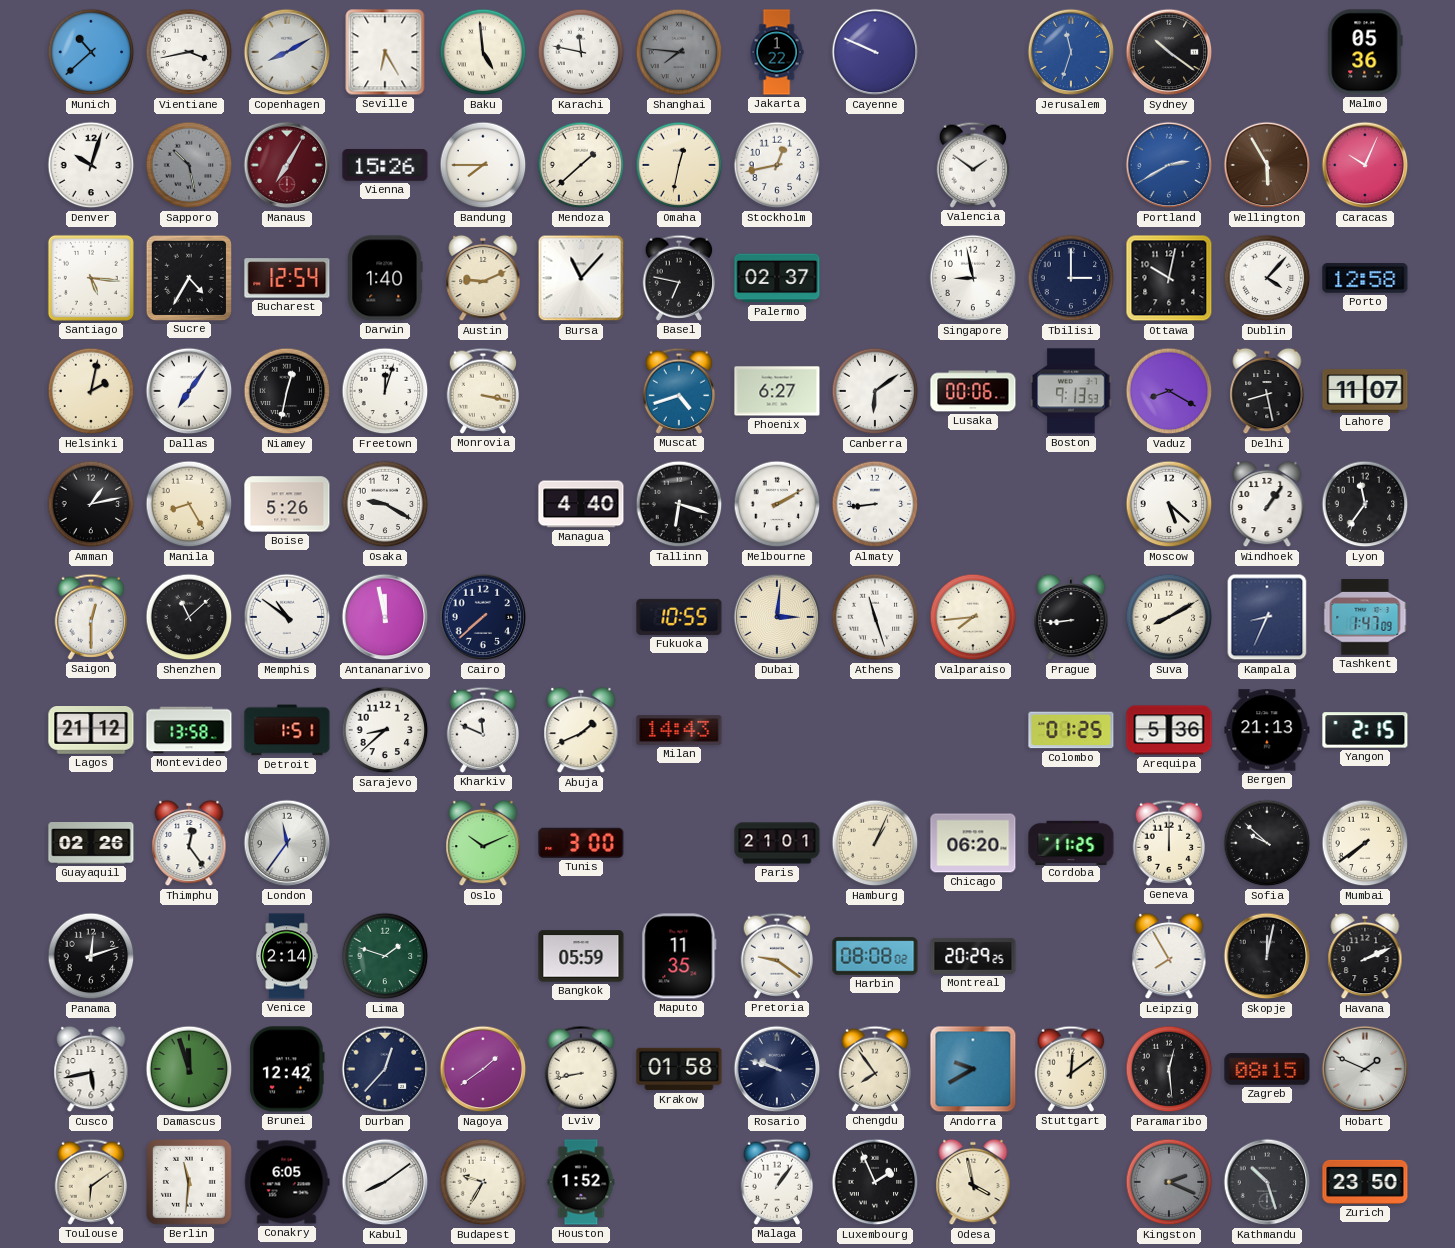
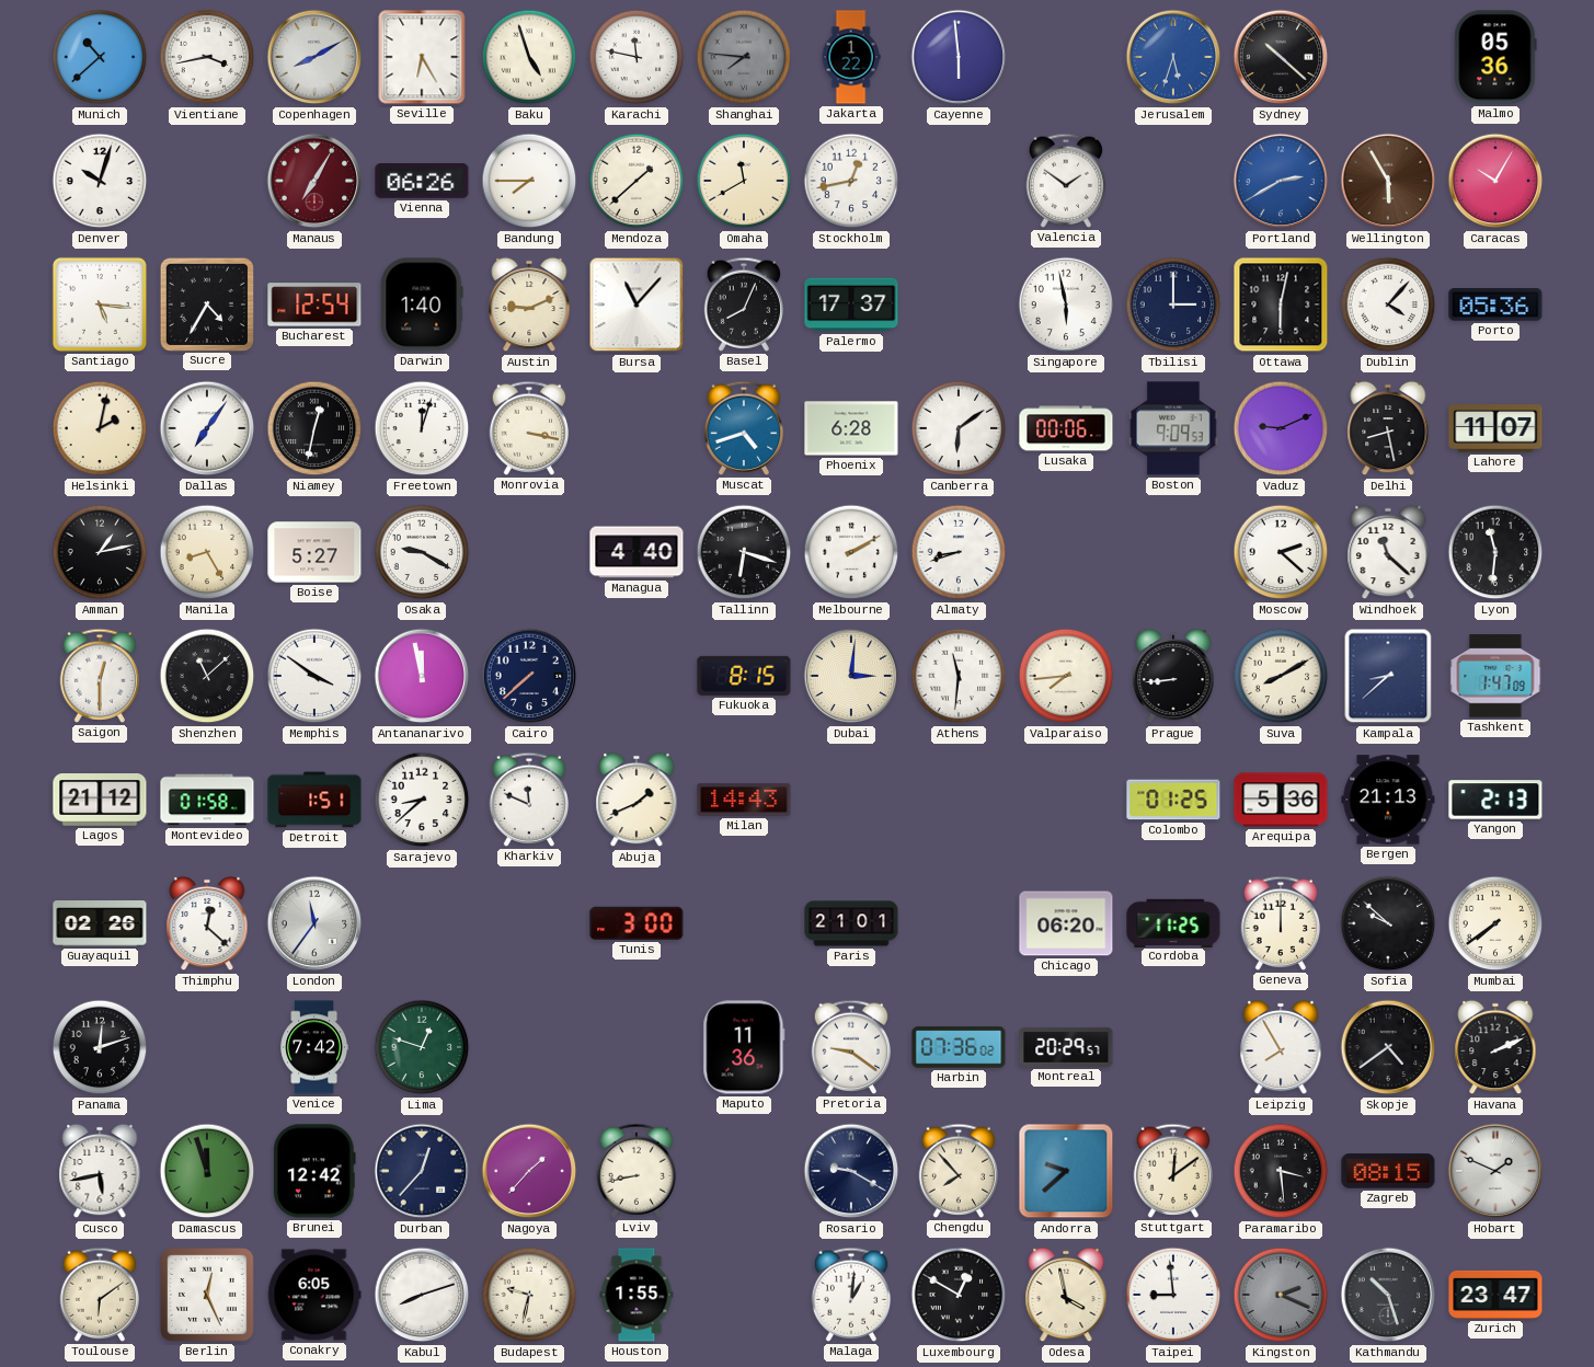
Baku: 4:59 -> 4:57 (529, 57)
Cayenne: 9:49 -> 5:59 (959, 57)
Jerusalem: 11:33 -> 5:33 (1173, 57)
Sydney: 10:21 -> 10:22 (1281, 57)
Sapporo: 10:28 -> none (189, 165)
Vienna: 15:26 -> 06:26 (422, 181)
Omaha: 12:32 -> 11:40 (744, 181)
Caracas: 10:04 -> 10:05 (1495, 181)
Basel: 6:47 -> 8:04 (744, 305)
Palermo: 02:37 -> 17:37 (851, 305)
Singapore: 8:58 -> 5:58 (1066, 305)
Ottawa: 10:02 -> 6:02 (1281, 305)
Porto: 12:58 -> 05:36 (1495, 305)
Phoenix: 6:27 -> 6:28 (851, 428)
Boston: 9:13 -> 9:09 (1173, 428)
Vaduz: 8:20 -> 9:11 (1281, 428)
Boise: 5:26 -> 5:27 (314, 552)
Almaty: 8:44 -> 8:42 (959, 552)
Moscow: 5:22 -> 2:22 (1281, 552)
Windhoek: 1:06 -> 11:22 (1388, 552)
Lyon: 11:36 -> 11:31 (1495, 552)
Memphis: 10:51 -> 3:51 (314, 676)
Fukuoka: 10:55 -> 8:15 (744, 676)
Athens: 11:27 -> 11:31 (959, 676)
Kampala: 8:34 -> 8:38 (1388, 676)
Montevideo: 13:58 -> 01:58 (207, 800)
Yangon: 2:15 -> 2:13 (1495, 800)
Thimphu: 12:24 -> 12:22 (207, 923)
Oslo: 10:11 -> none (483, 843)
Hamburg: 1:04 -> none (875, 843)
Venice: 2:14 -> 7:42 (313, 1047)
Lima: 1:48 -> 12:48 (422, 1047)
Bangkok: 05:59 -> none (581, 956)
Maputo: 11:35 -> 11:36 (744, 1047)
Harbin: 08:08 -> 07:36 (959, 1047)
Montreal: 20:29:25 -> 20:29:57 (1066, 1047)
Skopje: 12:02 -> 4:39 (1388, 1047)
Nagoya: 1:39 -> 1:37 (529, 1171)
Krakow: 01:58 -> none (679, 1069)
Rosario: 9:48 -> 9:20 (851, 1171)
Chengdu: 7:54 -> 7:53 (959, 1171)
Andorra: 9:40 -> 9:38 (1066, 1171)
Paramaribo: 12:29 -> 3:29 (1281, 1171)
Berlin: 11:31 -> 12:26 (208, 1296)
Kabul: 8:09 -> 8:12 (422, 1295)
Budapest: 9:35 -> 9:32 (529, 1295)
Houston: 1:52 -> 1:55 (637, 1295)
Malaga: 1:06 -> 1:01 (851, 1295)
Luxembourg: 1:56 -> 12:50 (959, 1295)
Taipei: none -> 8:59 (1173, 1295)
Zurich: 23:50 -> 23:47 (1495, 1295)
